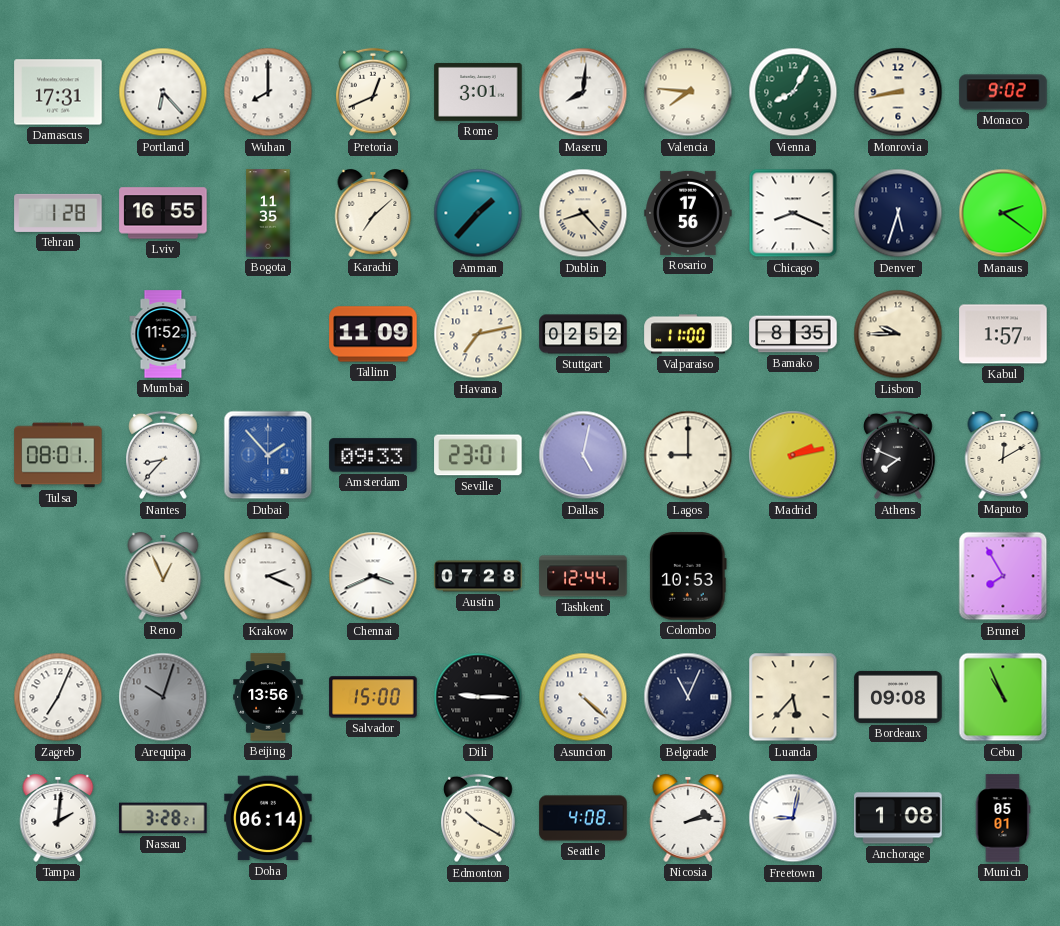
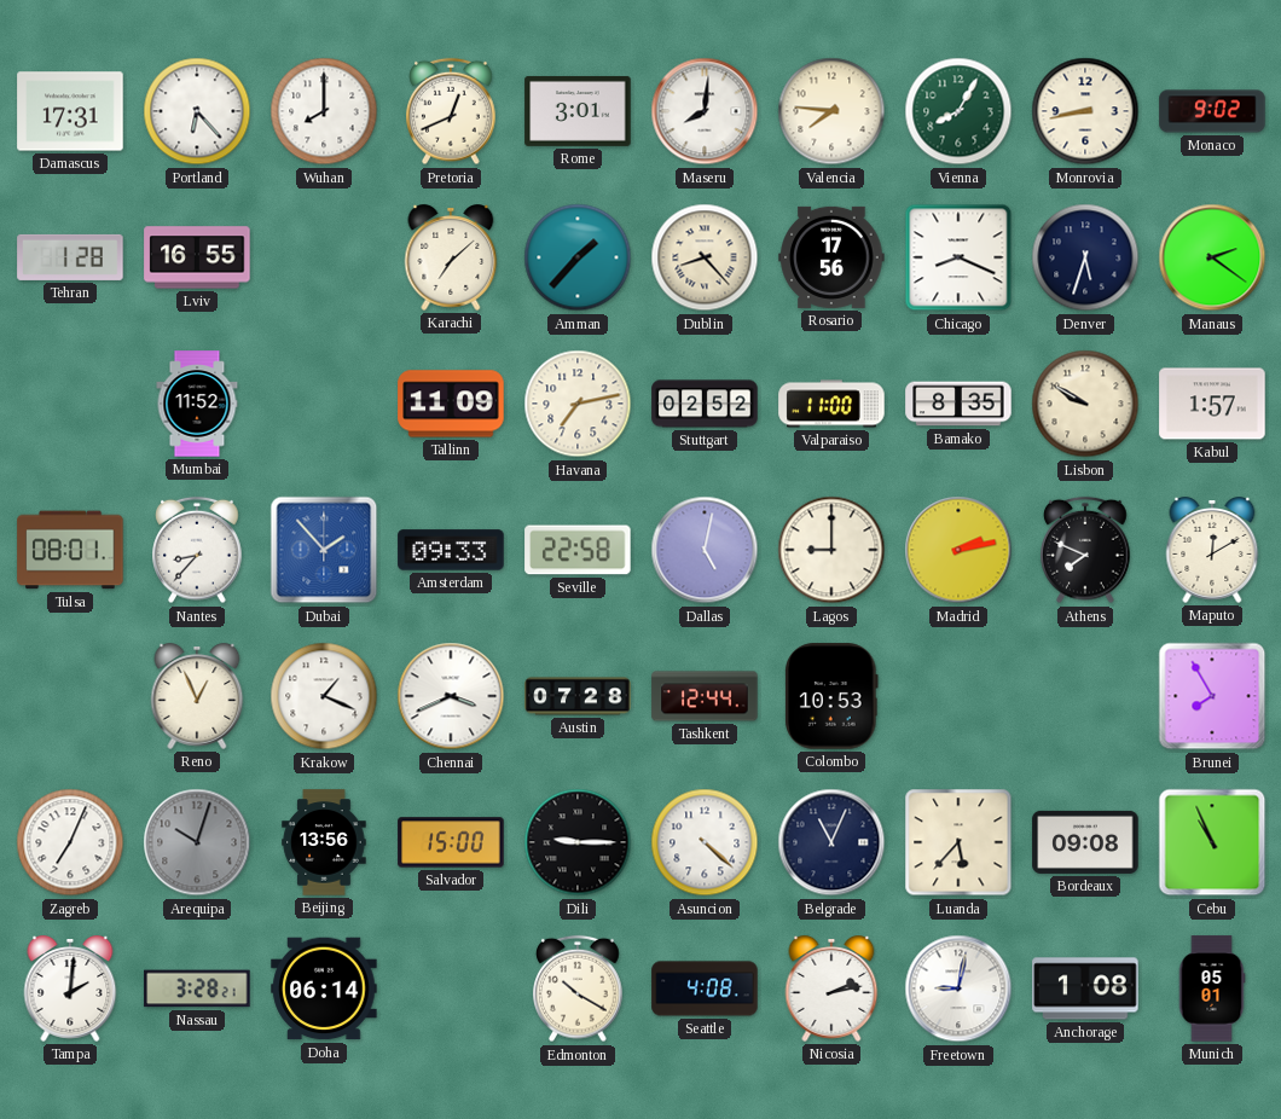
Bogota: 11:35 -> none (268, 213)
Lisbon: 9:45 -> 9:50 (1085, 404)
Seville: 23:01 -> 22:58 (578, 550)
Krakow: 2:19 -> 1:19 (324, 696)
